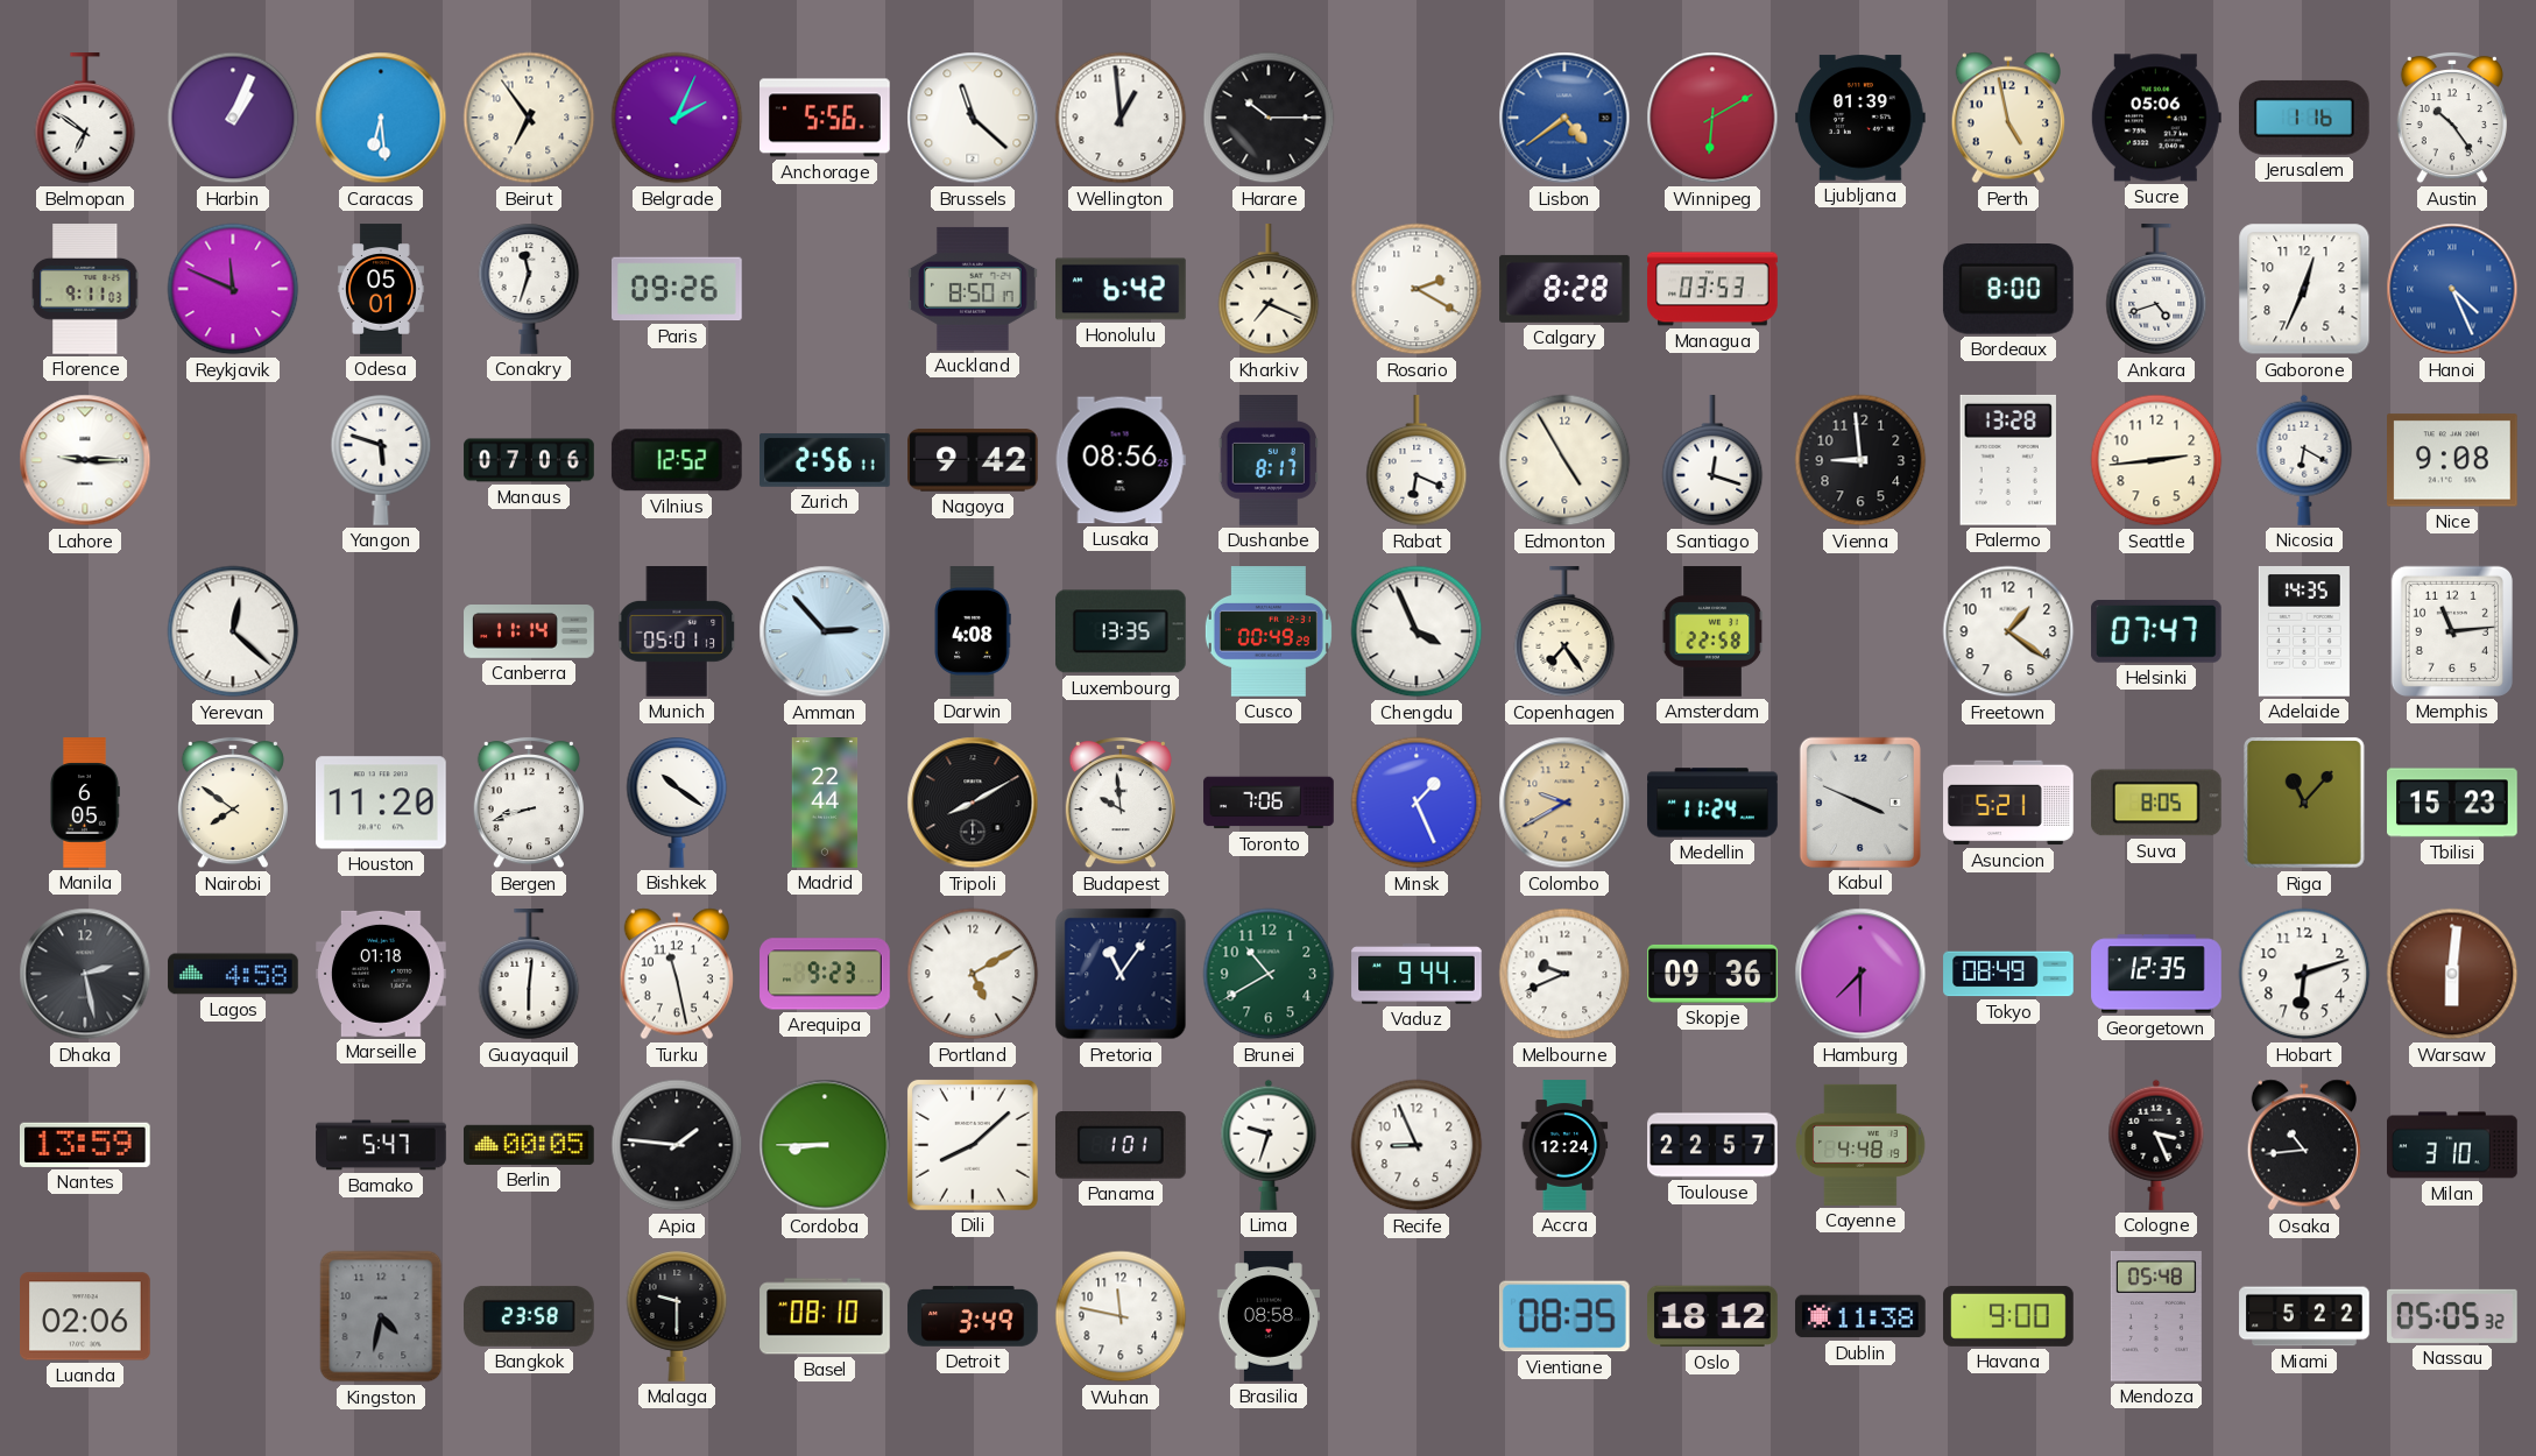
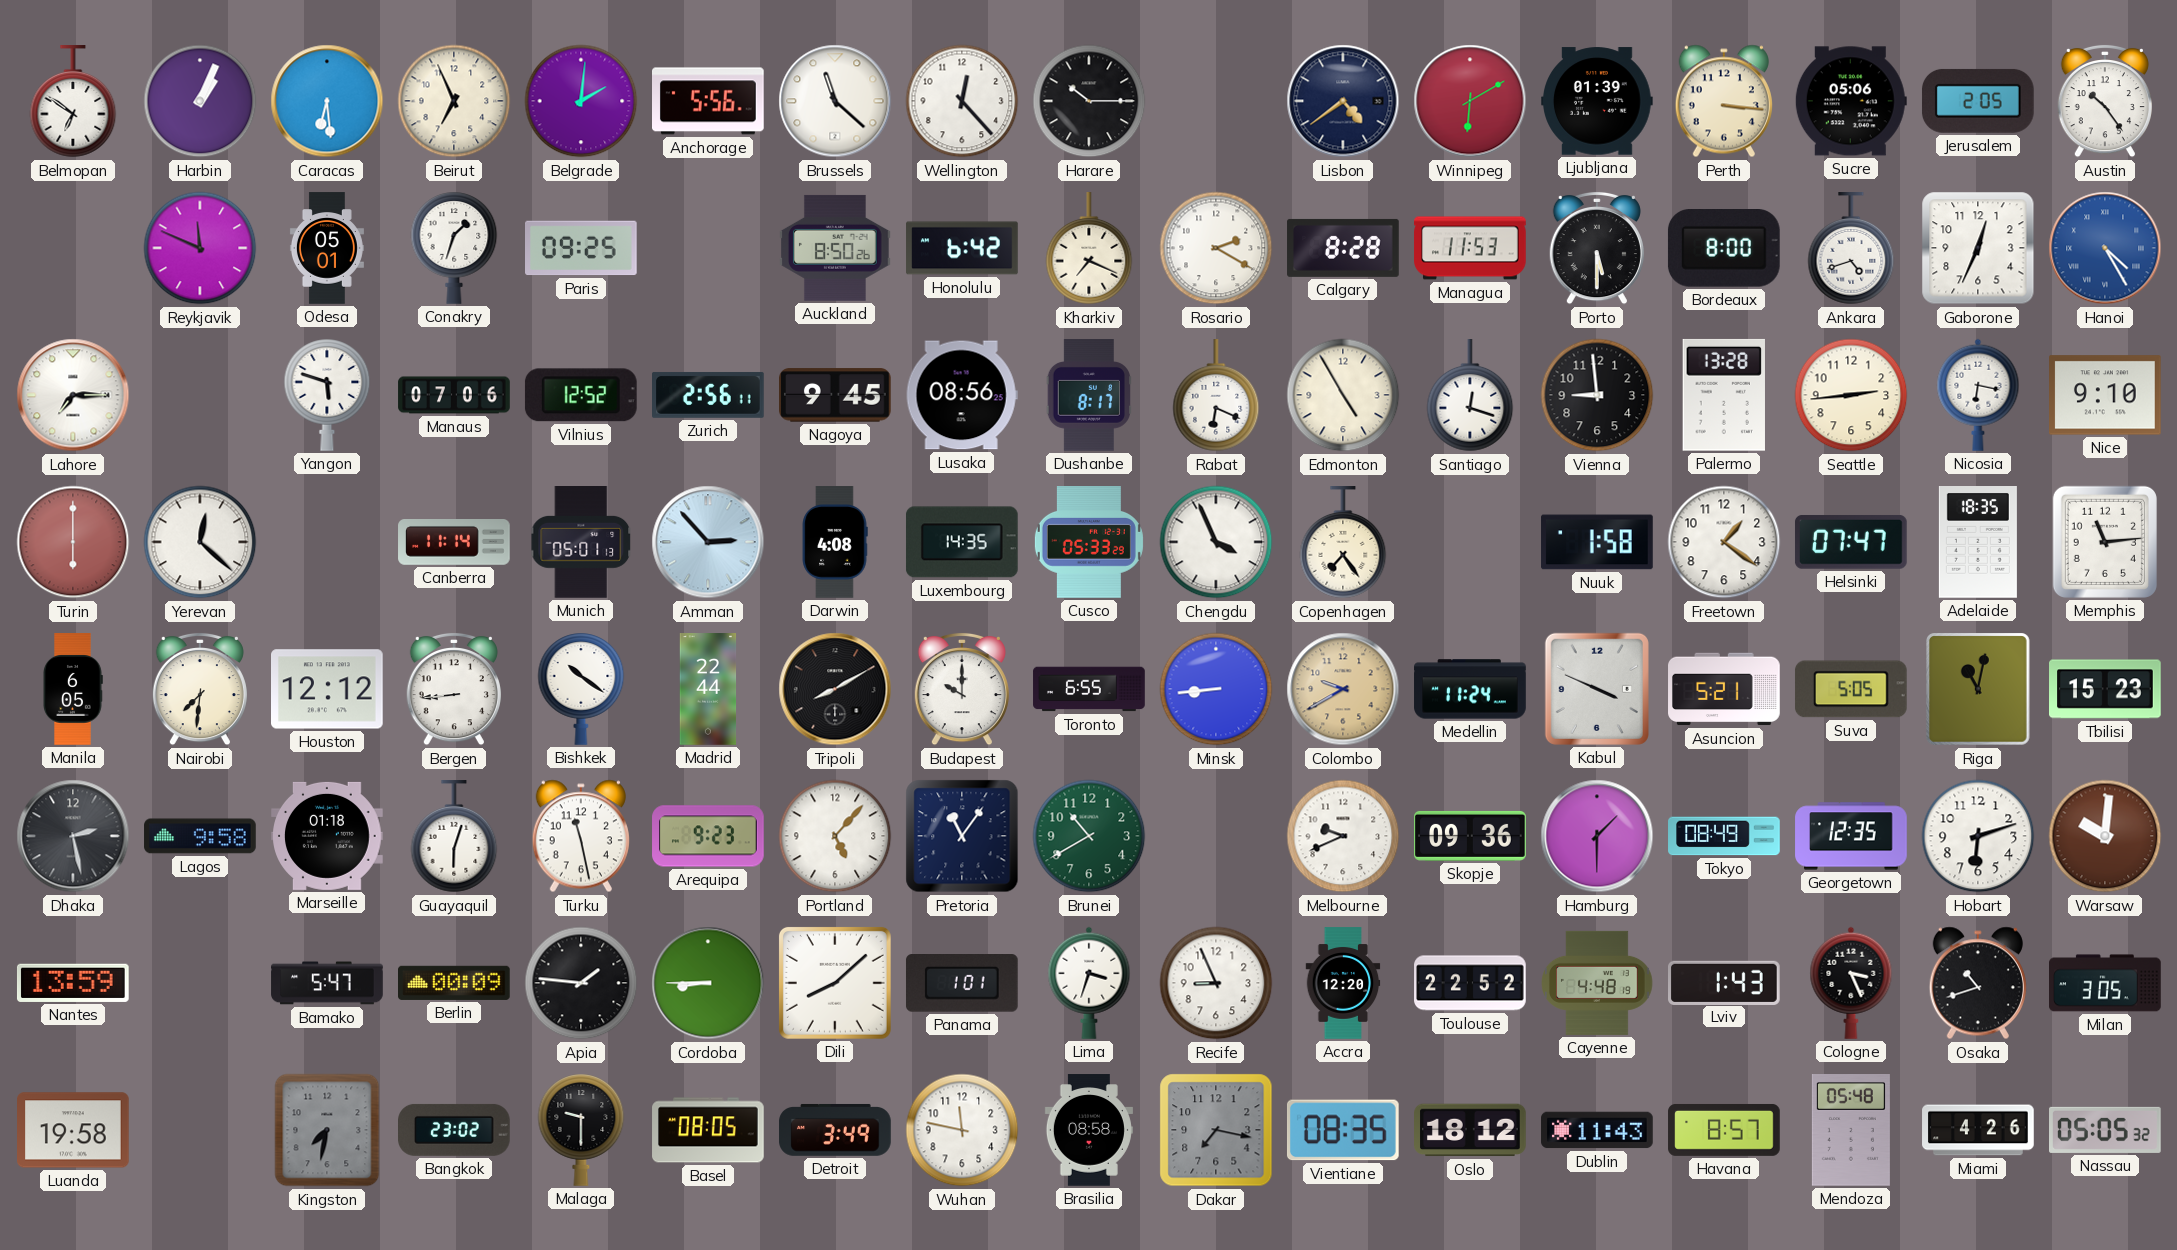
Beirut: 6:54 -> 6:56 (454, 101)
Belgrade: 2:04 -> 2:01 (581, 101)
Wellington: 12:59 -> 12:23 (962, 101)
Lisbon dial: blue -> navy (1343, 101)
Perth: 4:58 -> 3:16 (1724, 101)
Jerusalem: 1:16 -> 2:05 (1978, 101)
Florence: 9:11 -> none (85, 289)
Conakry: 11:33 -> 1:33 (454, 248)
Paris: 09:26 -> 09:25 (582, 248)
Auckland: 8:50:17 -> 8:50:26 (836, 248)
Managua: 03:53 -> 11:53 (1470, 248)
Porto: none -> 5:30 (1597, 248)
Hanoi: 4:26 -> 4:25 (2105, 248)
Lahore: 9:15 -> 7:15 (73, 395)
Nagoya: 9:42 -> 9:45 (836, 395)
Nicosia: 6:20 -> 6:17 (1978, 395)
Nice: 9:08 -> 9:10 (2106, 395)
Turin: none -> 6:00 (73, 542)
Luxembourg: 13:35 -> 14:35 (962, 542)
Cusco: 00:49 -> 05:33 (1089, 543)
Amsterdam: 22:58 -> none (1712, 631)
Nuuk: none -> 1:58 (1597, 542)
Adelaide: 14:35 -> 18:35 (1978, 543)
Nairobi: 7:51 -> 7:31 (200, 689)
Houston: 11:20 -> 12:12 (328, 689)
Bergen: 8:42 -> 8:44 (454, 689)
Budapest: 9:59 -> 10:00 (962, 689)
Toronto: 7:06 -> 6:55 (1089, 689)
Minsk: 1:26 -> 8:44 (1216, 689)
Suva: 8:05 -> 5:05 (1851, 689)
Riga: 11:07 -> 11:02 (1979, 689)
Lagos: 4:58 -> 9:58 (200, 836)
Guayaquil: 6:01 -> 6:03 (454, 837)
Portland: 5:10 -> 5:07 (835, 836)
Vaduz: 9:44 -> none (1417, 974)
Hamburg: 7:30 -> 1:30 (1597, 836)
Warsaw: 6:01 -> 10:01 (2105, 836)
Berlin: 00:05 -> 00:09 (455, 983)
Lima: 9:33 -> 3:33 (1089, 983)
Accra: 12:24 -> 12:20 (1343, 983)
Toulouse: 22:57 -> 22:52 (1470, 983)
Lviv: none -> 1:43 (1725, 982)
Osaka: 10:44 -> 10:42 (1978, 983)
Milan: 3:10 -> 3:05 (2106, 983)
Luanda: 02:06 -> 19:58 (74, 1130)
Kingston: 4:32 -> 7:32 (327, 1130)
Bangkok: 23:58 -> 23:02 (455, 1130)
Basel: 08:10 -> 08:05 (708, 1130)
Dakar: none -> 7:17 (1216, 1130)
Dublin: 11:38 -> 11:43 (1597, 1130)
Havana: 9:00 -> 8:57 (1724, 1130)
Miami: 5:22 -> 4:26 (1978, 1130)
